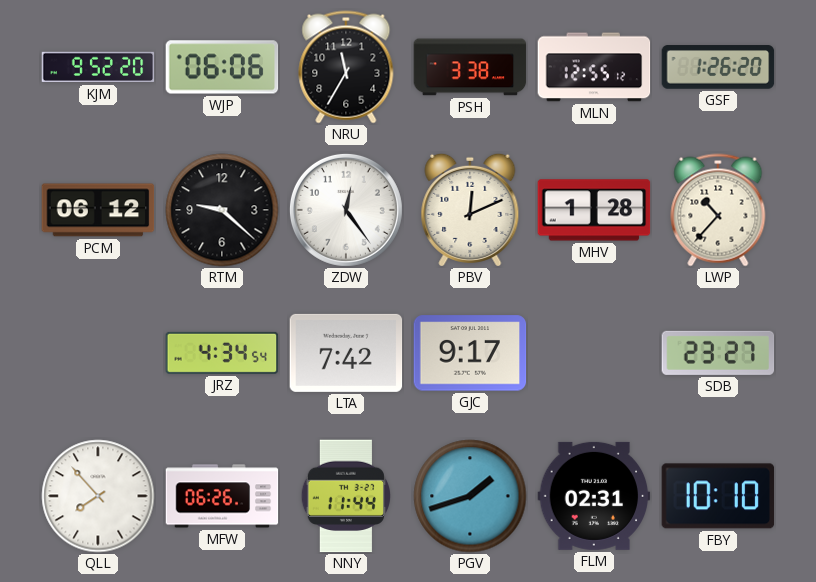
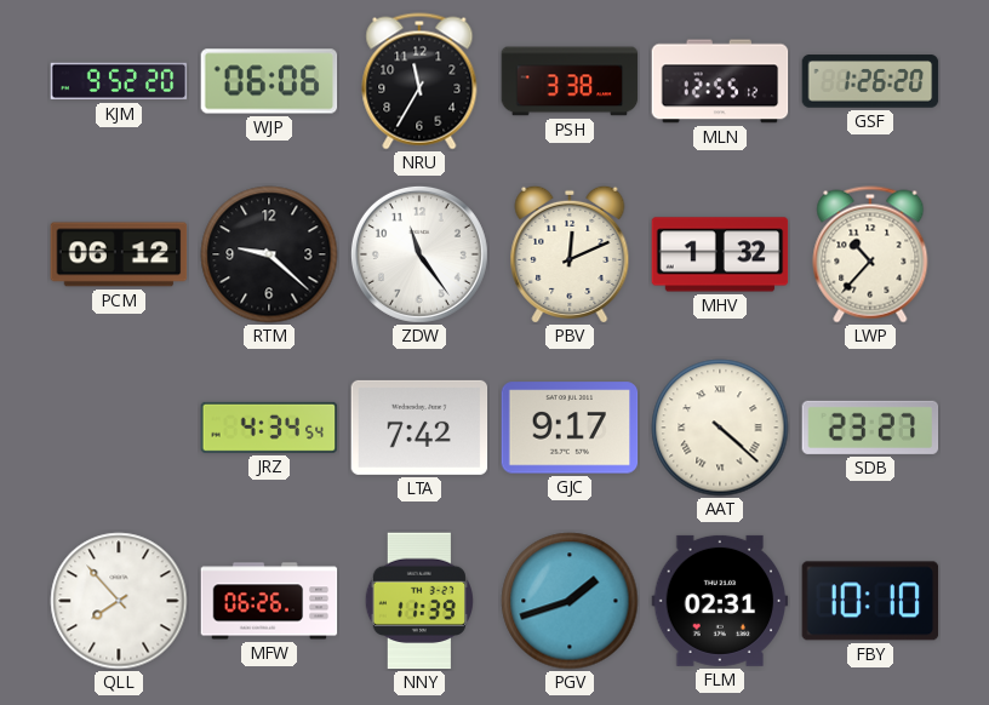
ZDW: 12:24 -> 11:24 (419, 254)
MHV: 1:28 -> 1:32 (720, 254)
AAT: none -> 4:22 (720, 428)
NNY: 11:44 -> 11:39 (419, 601)
